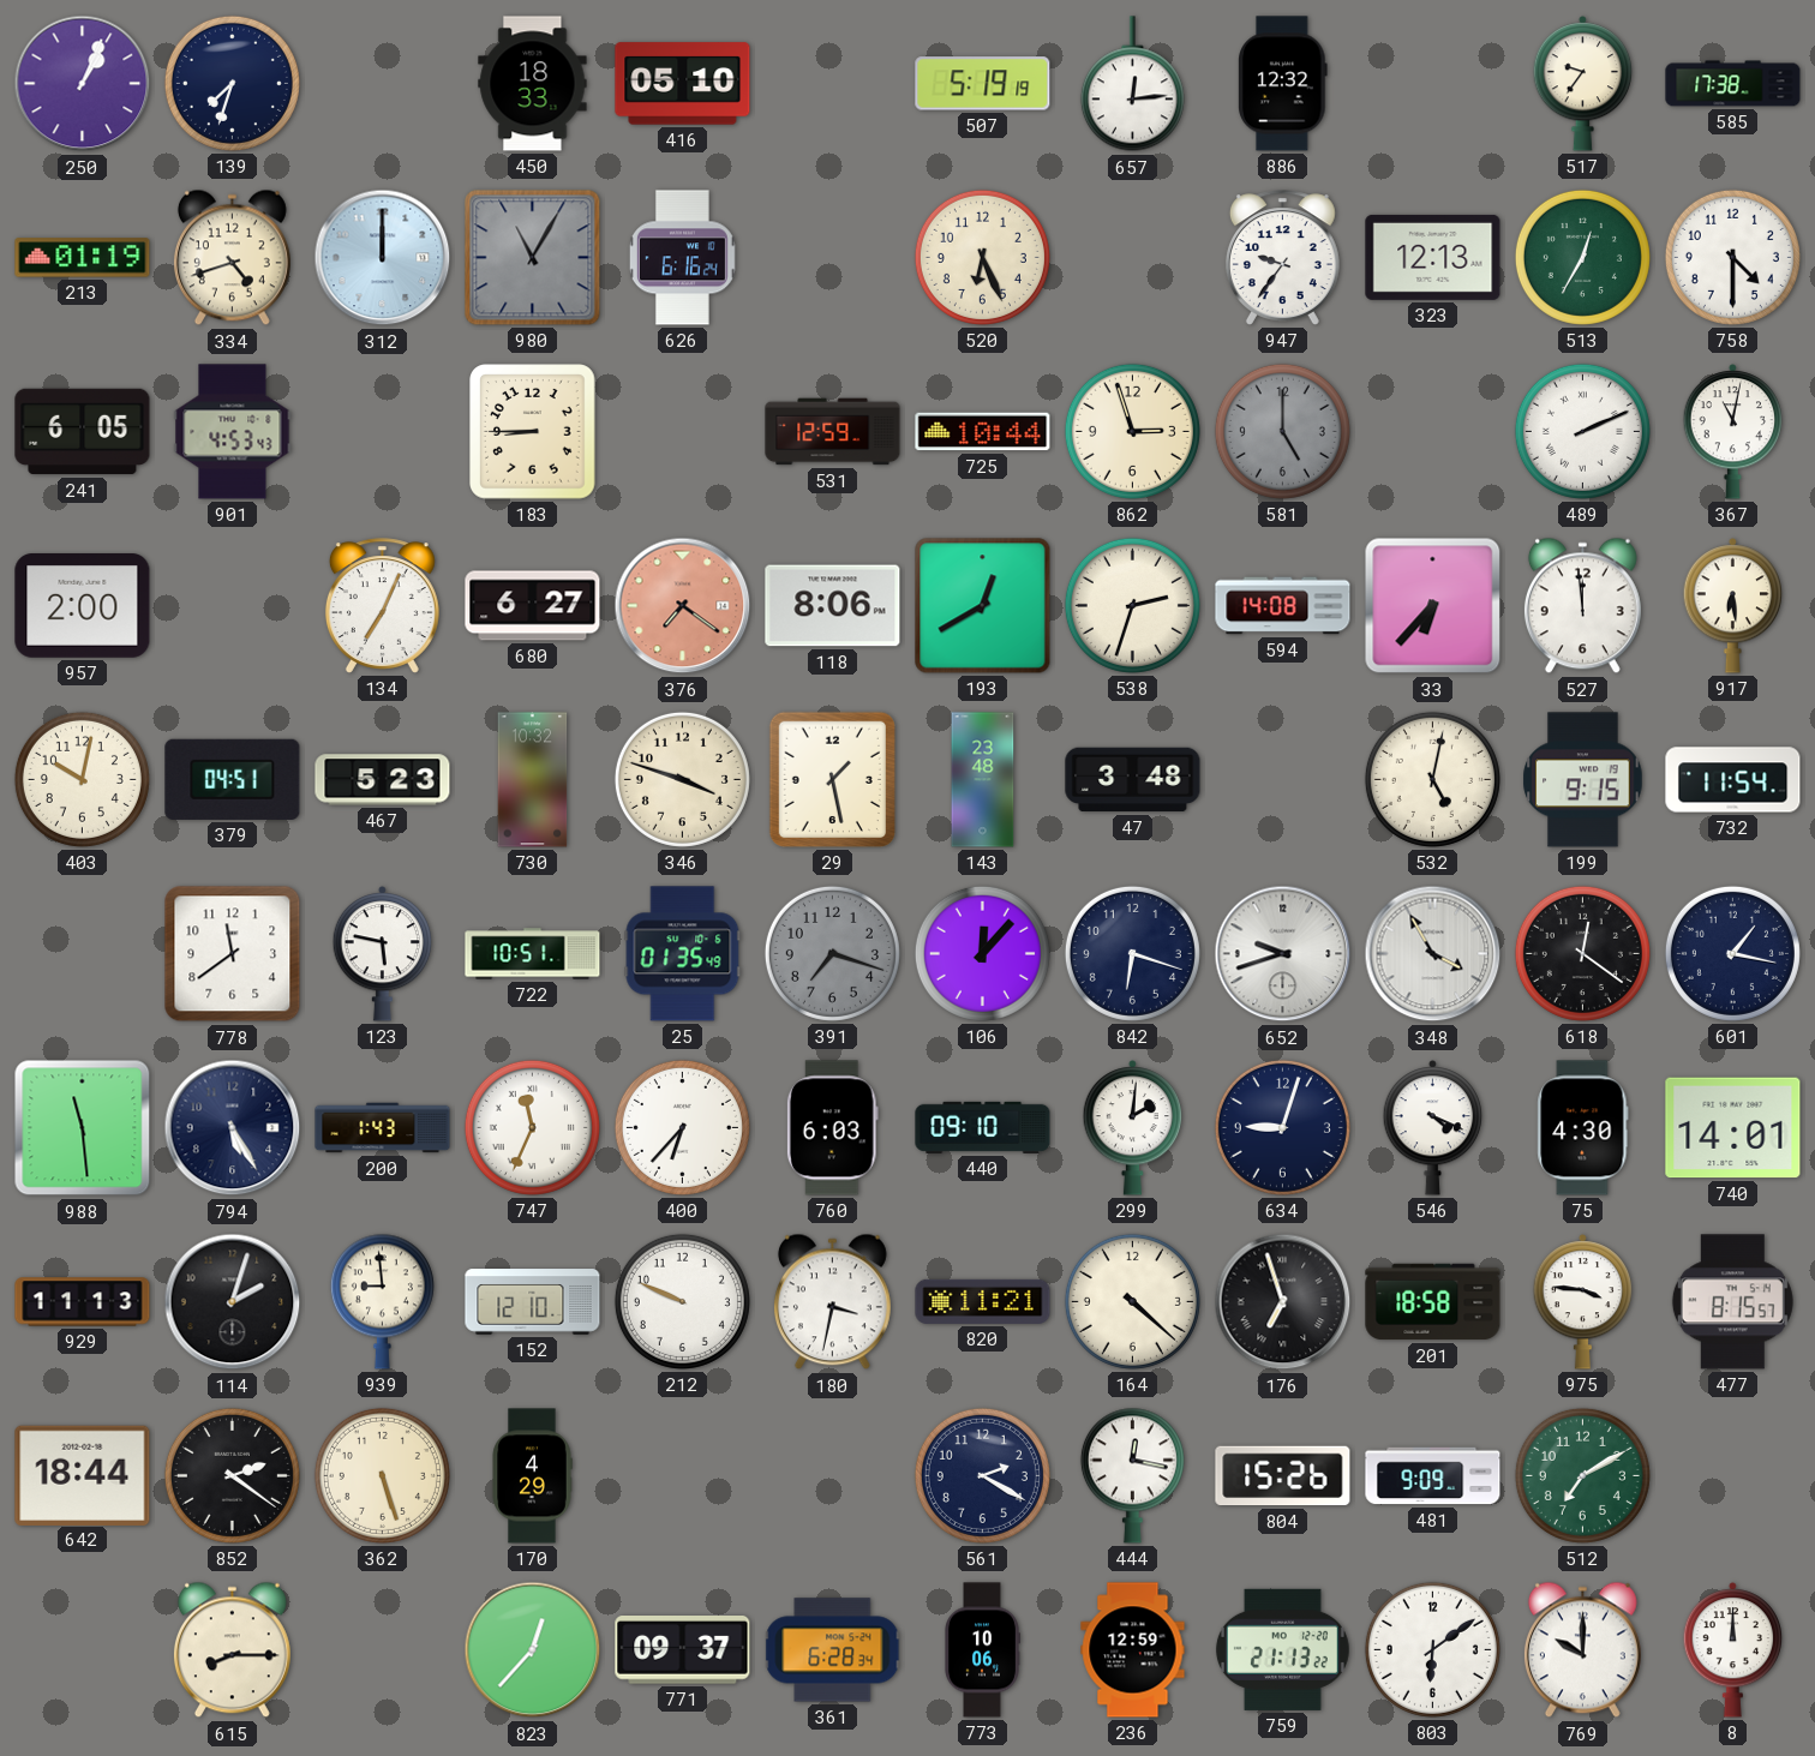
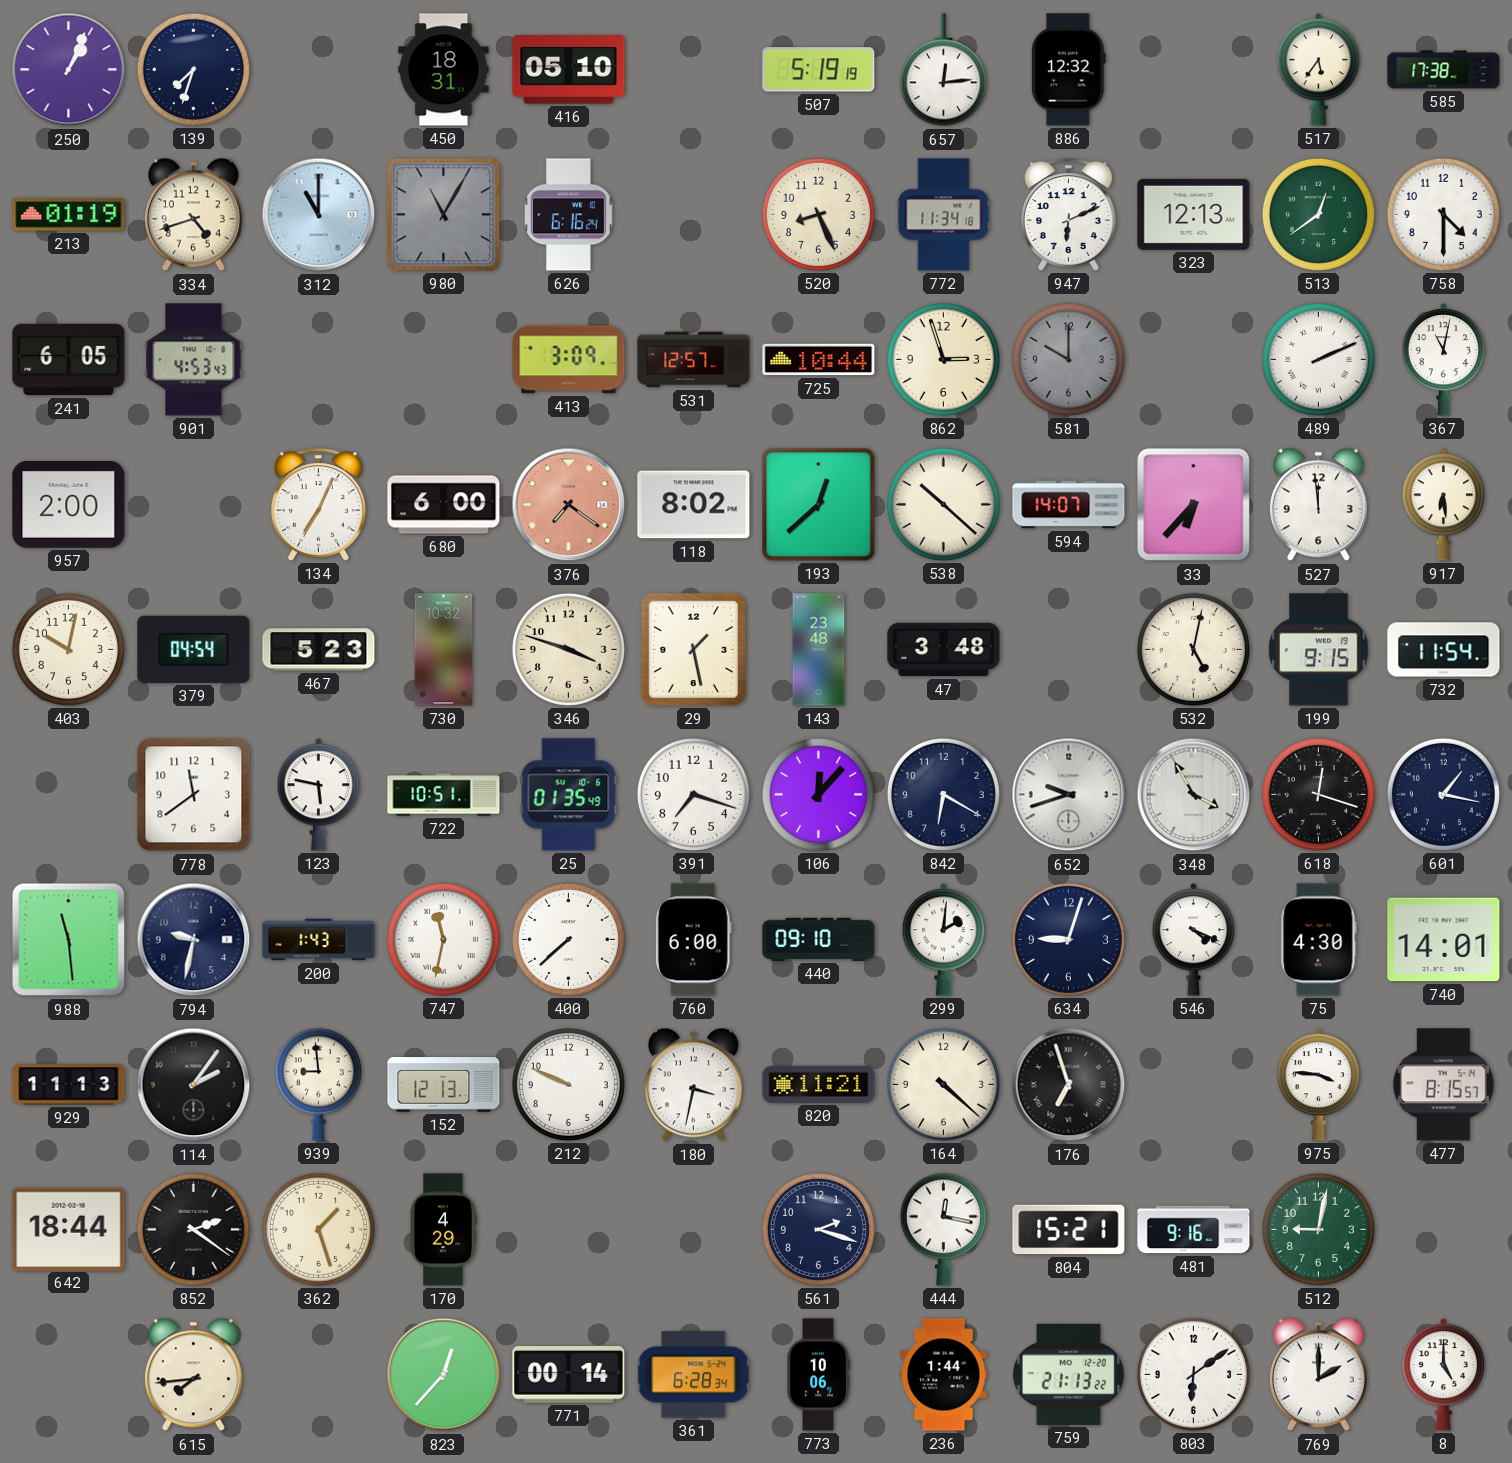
450: 18:33 -> 18:31 (444, 70)
517: 9:36 -> 5:36 (1319, 70)
312: 12:00 -> 11:00 (319, 215)
520: 6:26 -> 8:26 (818, 214)
772: none -> 11:34 (944, 215)
947: 9:36 -> 6:11 (1068, 215)
513: 12:35 -> 12:39 (1318, 214)
183: 8:45 -> none (533, 432)
413: none -> 3:09 (569, 360)
531: 12:59 -> 12:57 (694, 360)
581: 5:00 -> 10:00 (1068, 359)
680: 6:27 -> 6:00 (444, 505)
118: 8:06 -> 8:02 (694, 505)
193: 12:40 -> 12:38 (819, 505)
538: 2:33 -> 10:22 (943, 504)
594: 14:08 -> 14:07 (1069, 505)
379: 04:51 -> 04:54 (194, 649)
391 dial: grey -> white (693, 794)
842: 6:18 -> 6:20 (943, 794)
618: 12:21 -> 12:18 (1318, 794)
794: 5:25 -> 9:32 (194, 940)
747: 11:34 -> 11:32 (443, 939)
400: 6:37 -> 7:38 (568, 939)
760: 6:03 -> 6:00 (693, 940)
114: 2:03 -> 2:06 (194, 1085)
152: 12:10 -> 12:13 (444, 1085)
201: 18:58 -> none (1433, 1302)
362: 5:27 -> 1:27 (318, 1229)
561: 2:20 -> 2:18 (818, 1229)
804: 15:26 -> 15:21 (1069, 1230)
481: 9:09 -> 9:16 (1194, 1230)
512: 7:10 -> 9:02 (1318, 1229)
615: 8:15 -> 7:44 (193, 1375)
771: 09:37 -> 00:14 (569, 1375)
236: 12:59 -> 1:44 (944, 1375)
769: 10:00 -> 2:00 (1318, 1375)
8: 12:00 -> 5:00 (1444, 1375)
